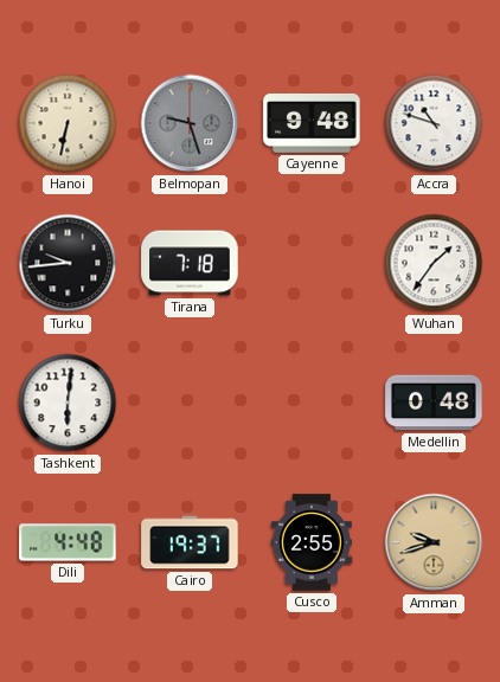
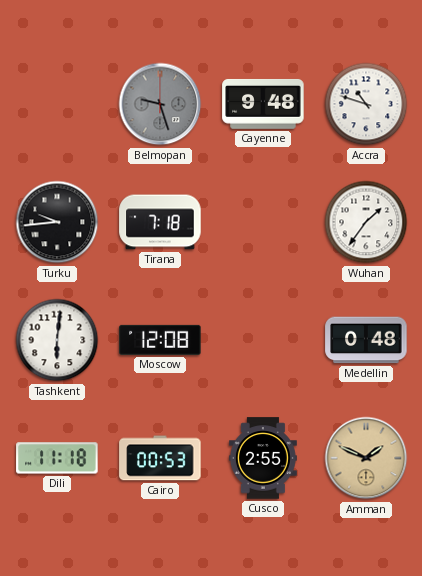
Hanoi: 6:32 -> none (68, 123)
Moscow: none -> 12:08 (160, 340)
Dili: 4:48 -> 11:18 (57, 458)
Cairo: 19:37 -> 00:53 (160, 458)
Amman: 9:42 -> 1:49 (366, 458)
